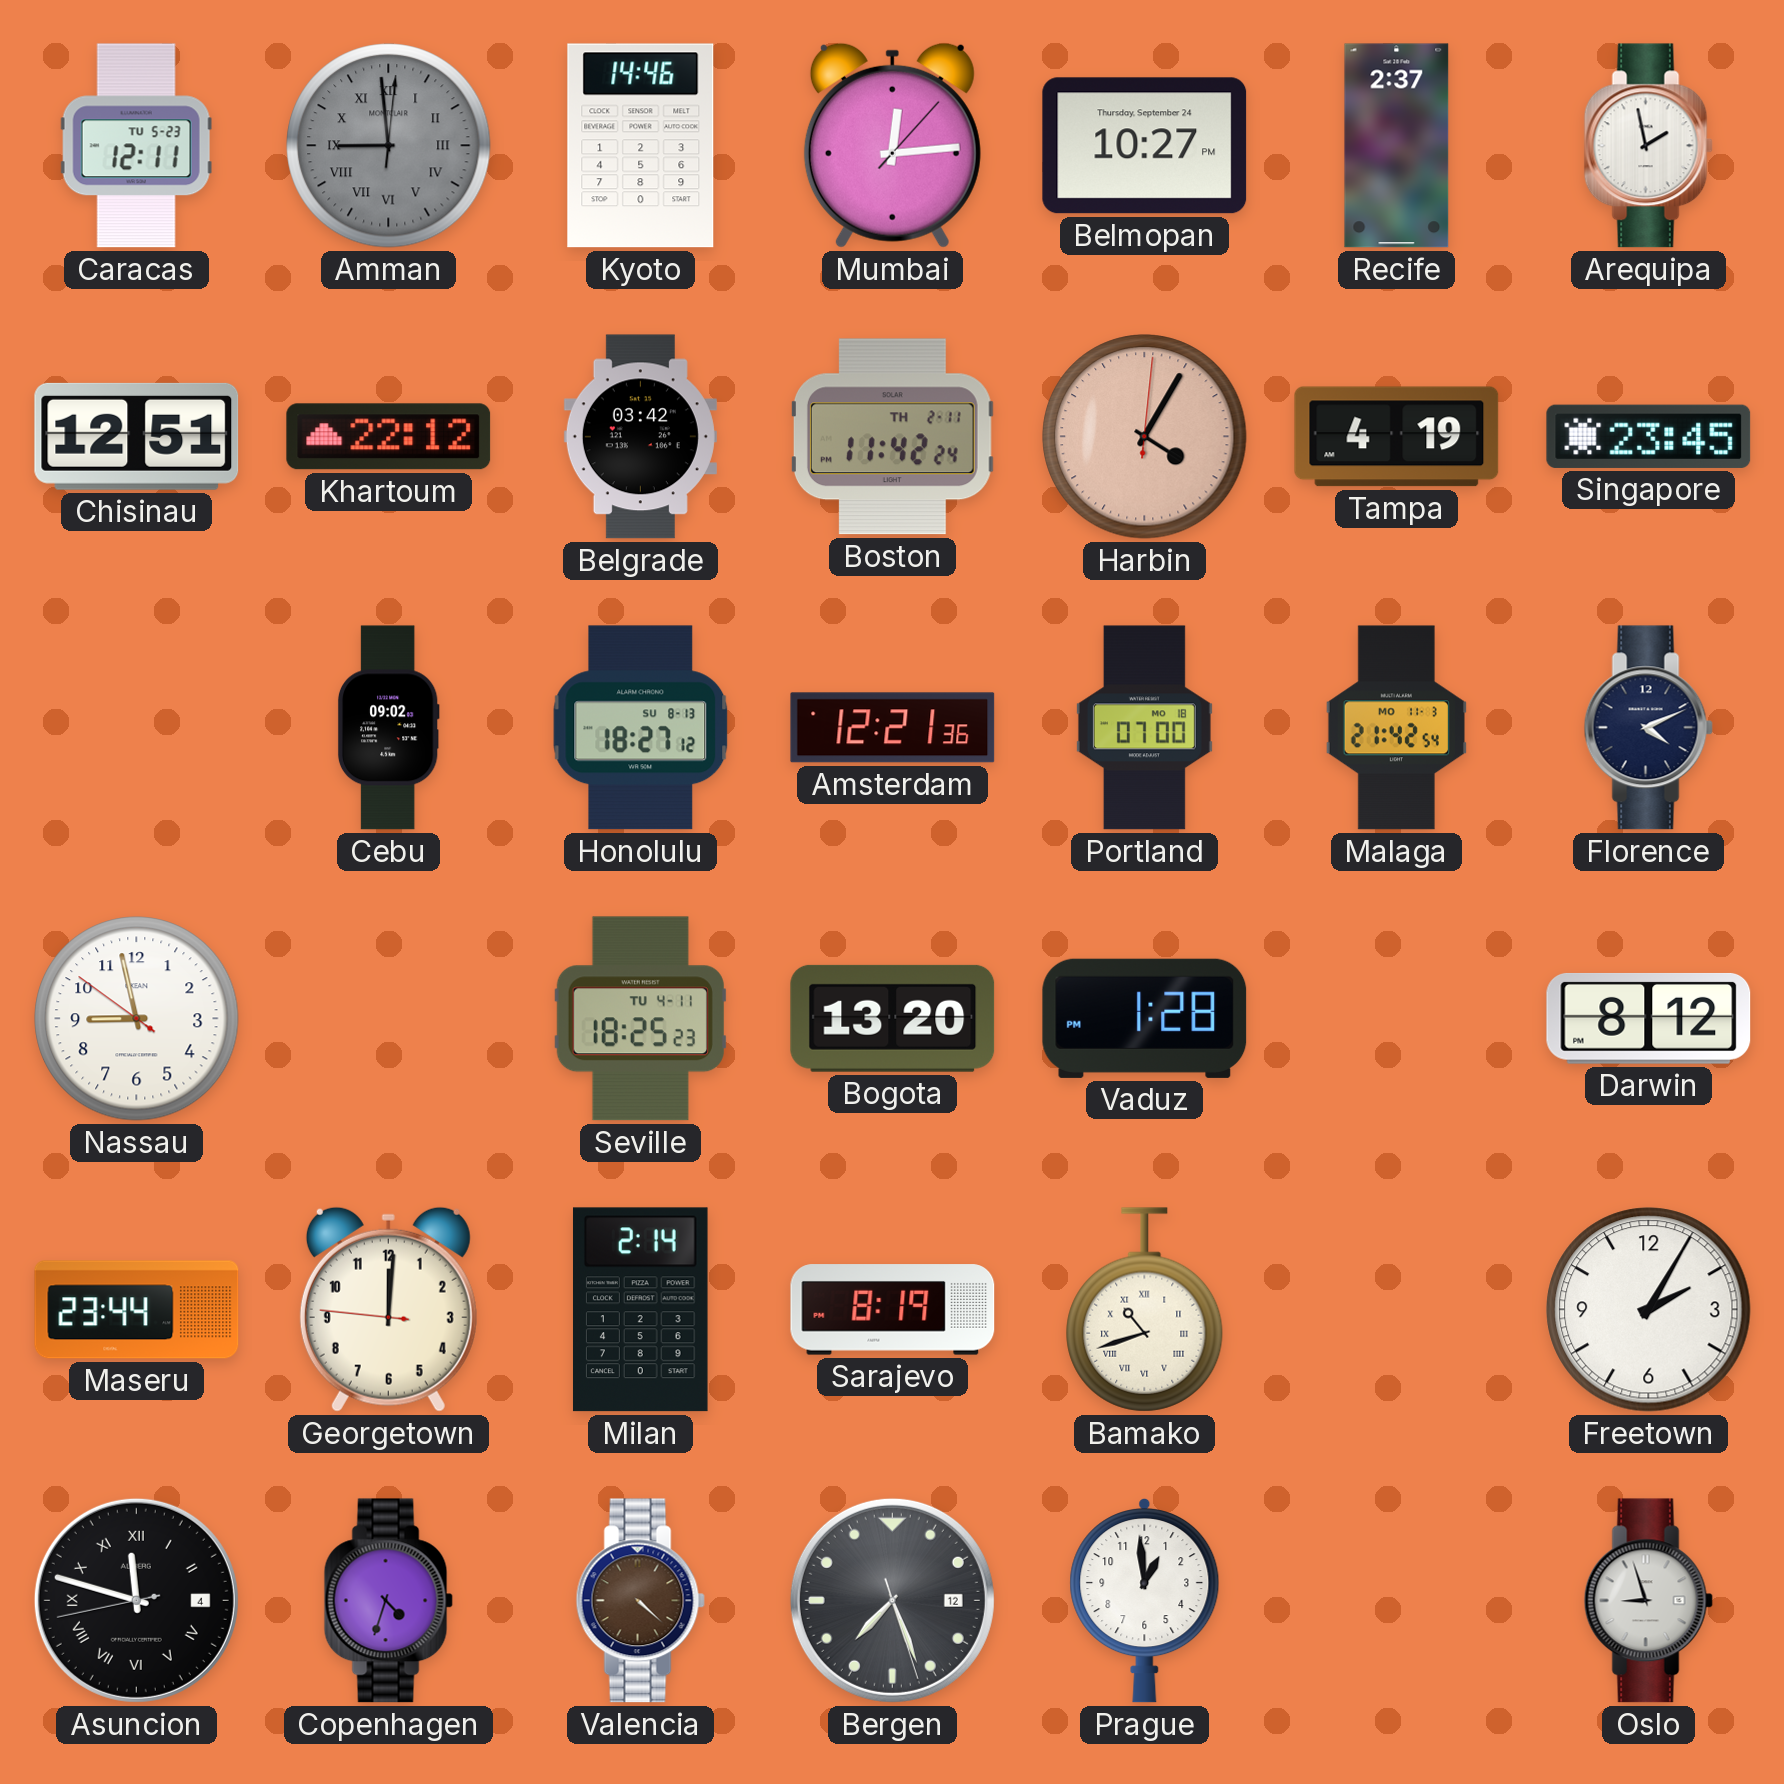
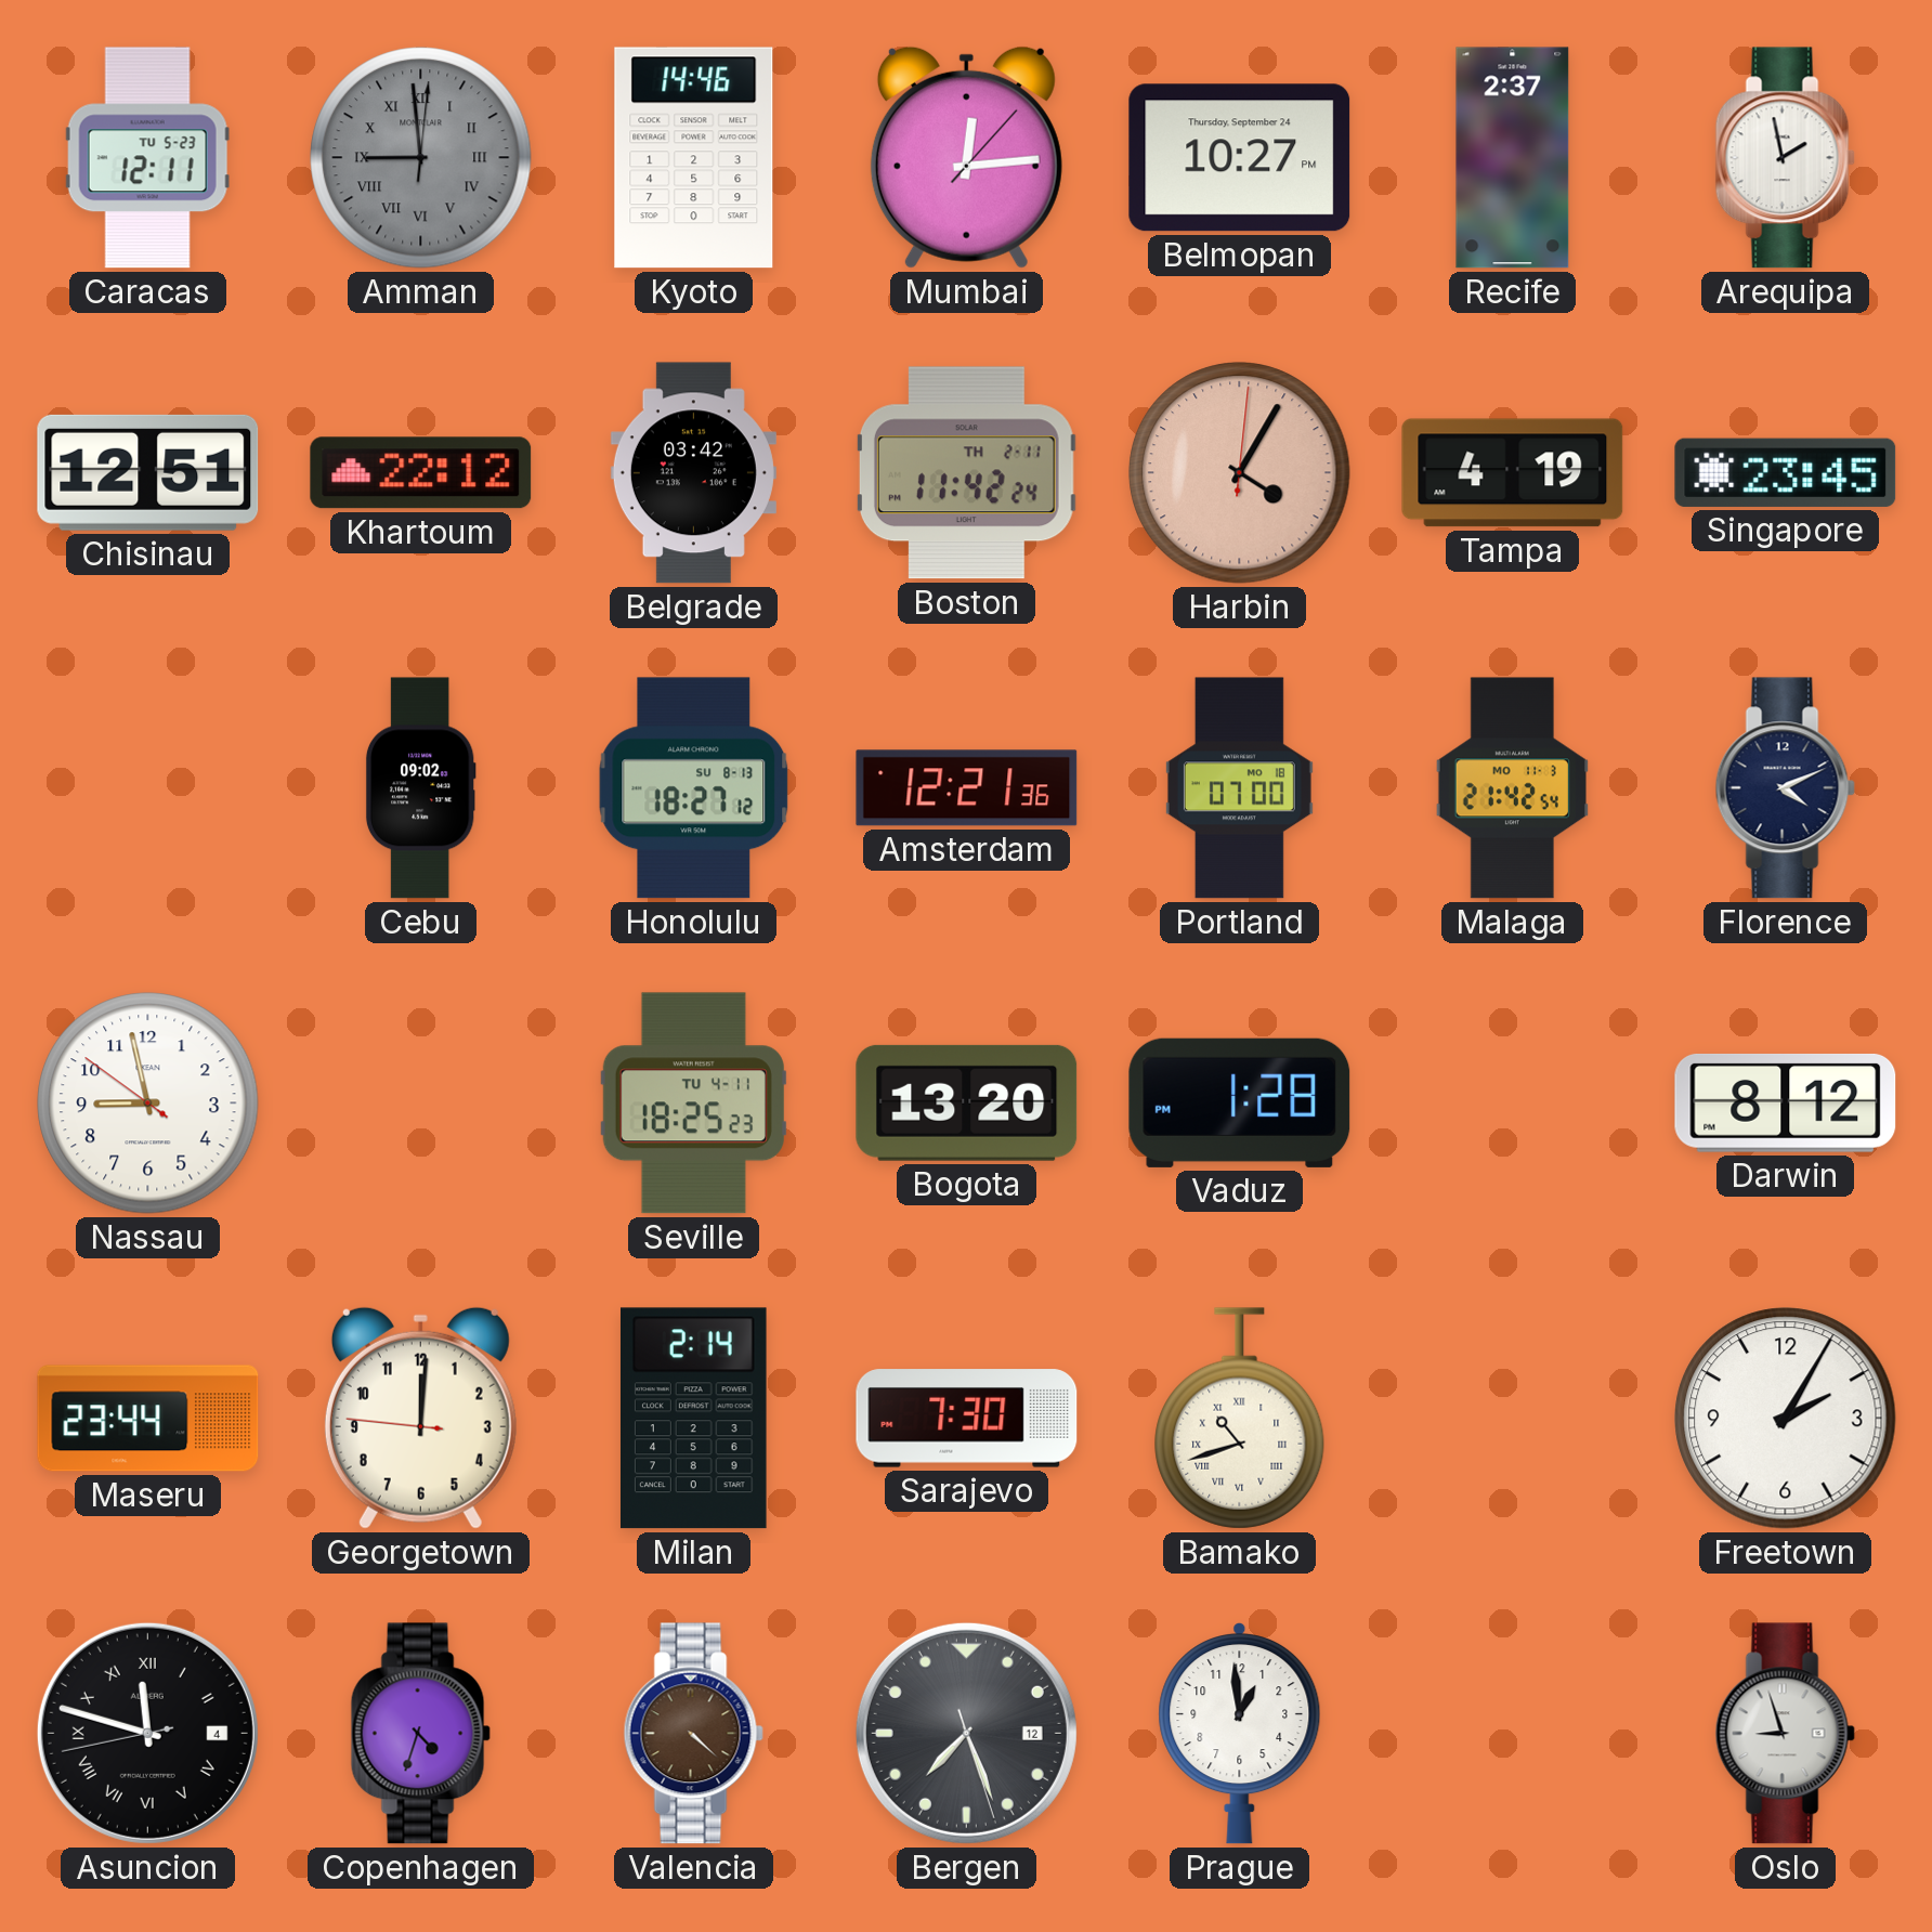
Sarajevo: 8:19 -> 7:30 (967, 1419)
